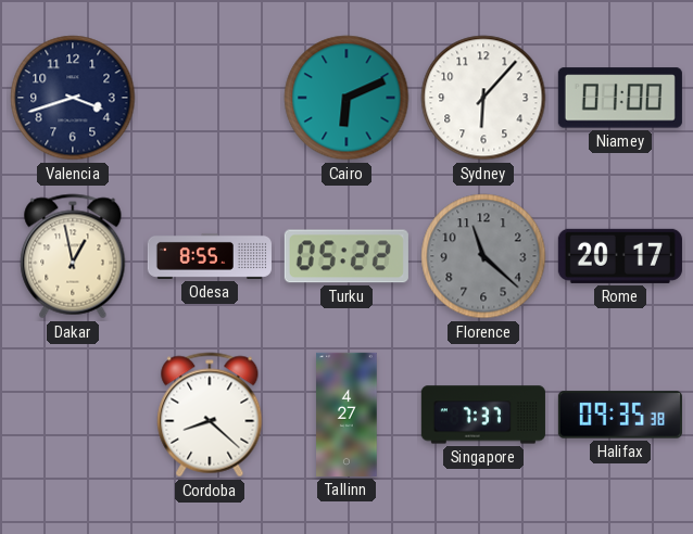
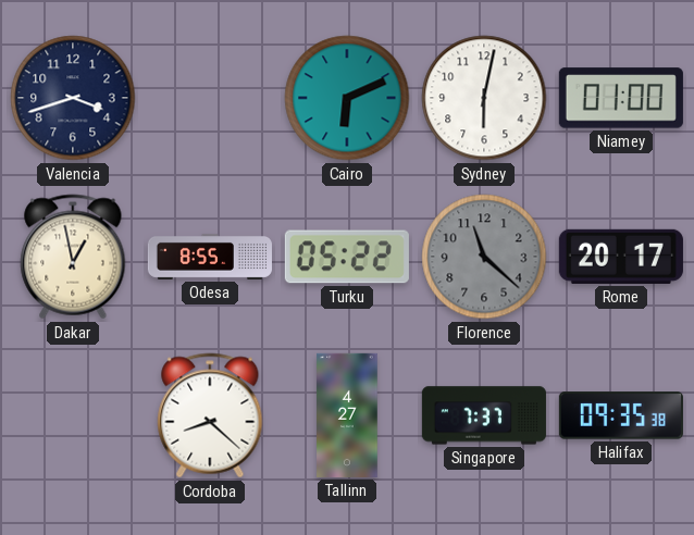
Sydney: 6:07 -> 6:02 (484, 98)
